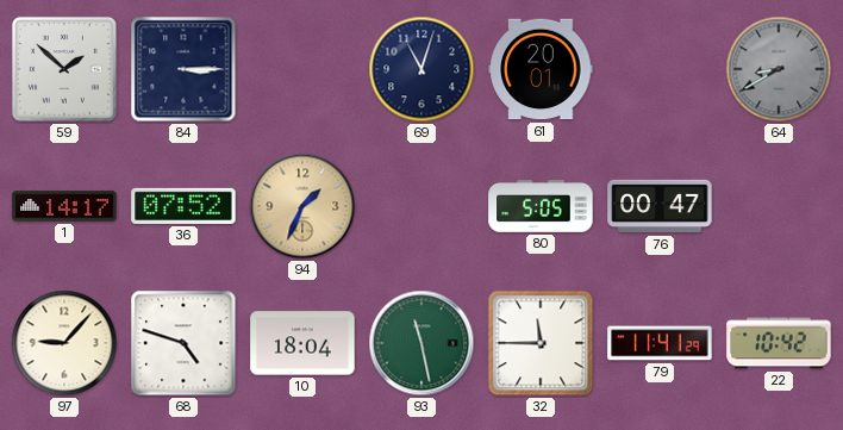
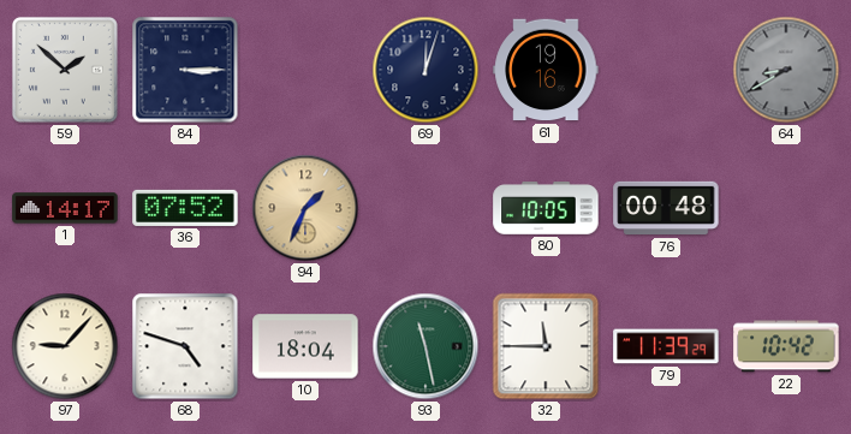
69: 11:03 -> 12:03 (425, 70)
61: 20:01 -> 19:16 (546, 70)
80: 5:05 -> 10:05 (546, 208)
76: 00:47 -> 00:48 (666, 208)
79: 11:41 -> 11:39 (666, 346)
